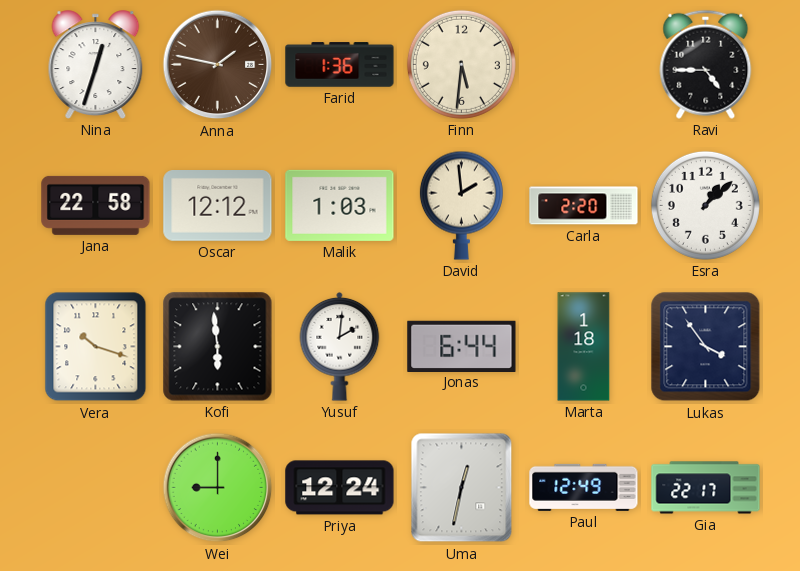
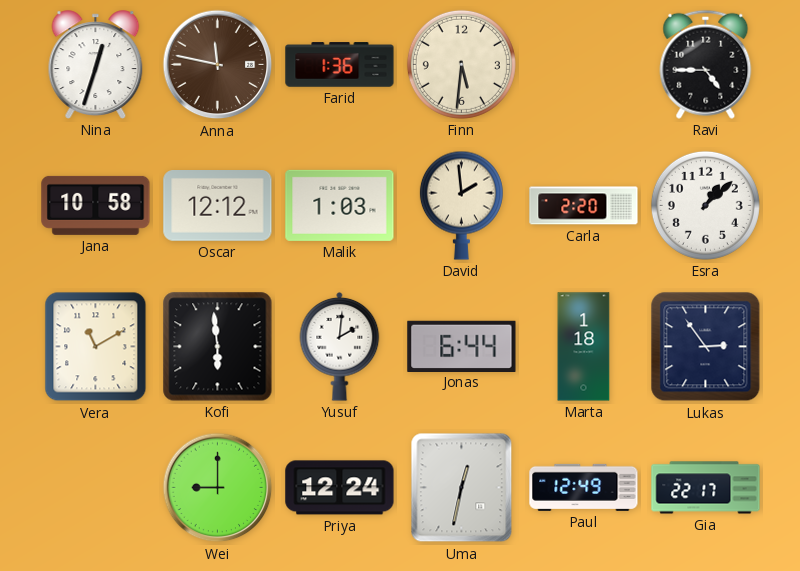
Anna: 1:47 -> 11:47 (218, 65)
Jana: 22:58 -> 10:58 (96, 205)
Vera: 10:18 -> 11:10 (96, 347)
Lukas: 3:54 -> 2:54 (706, 347)
